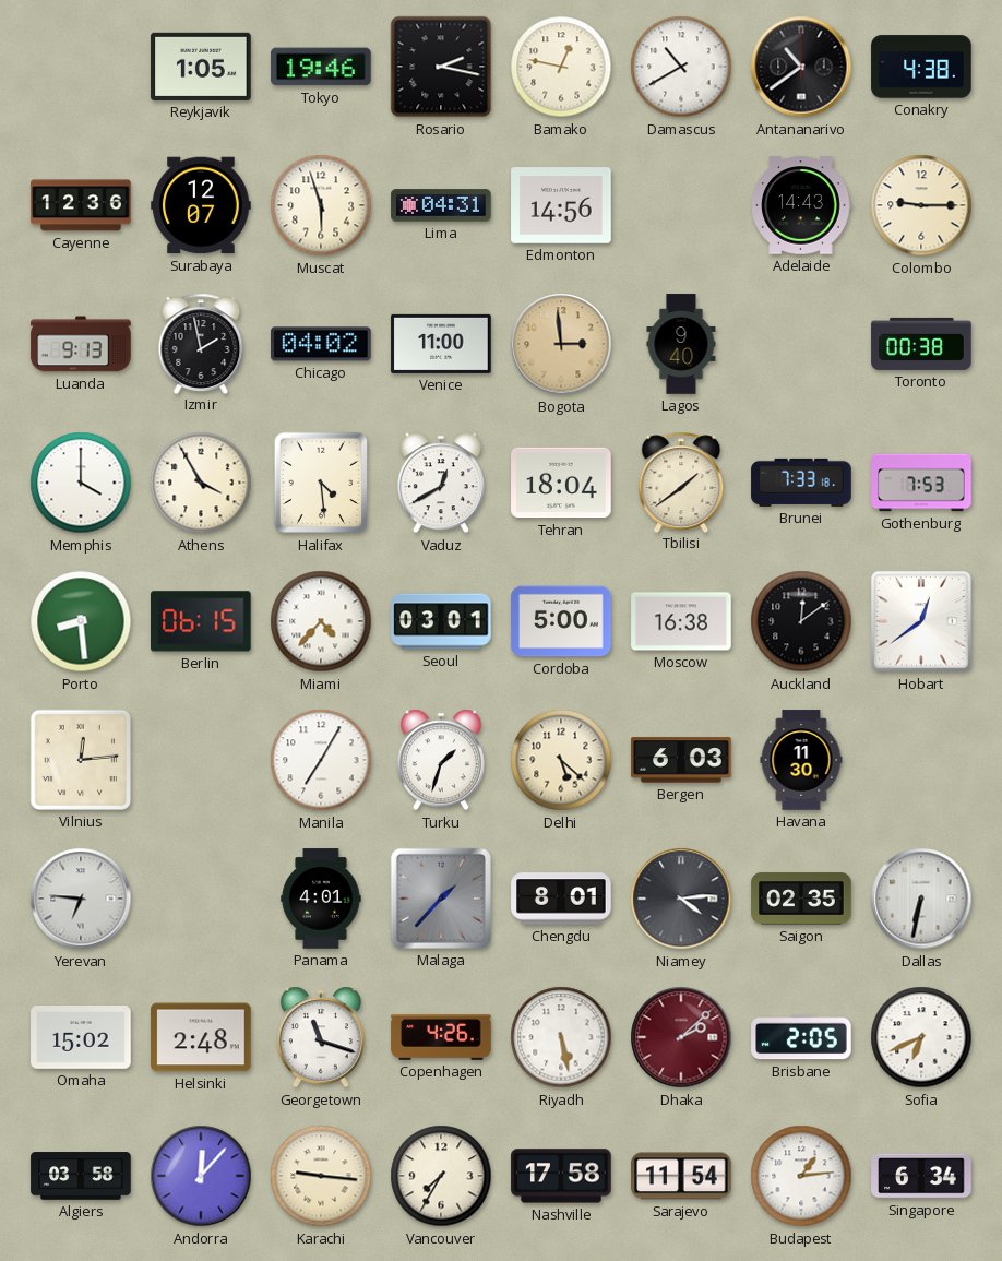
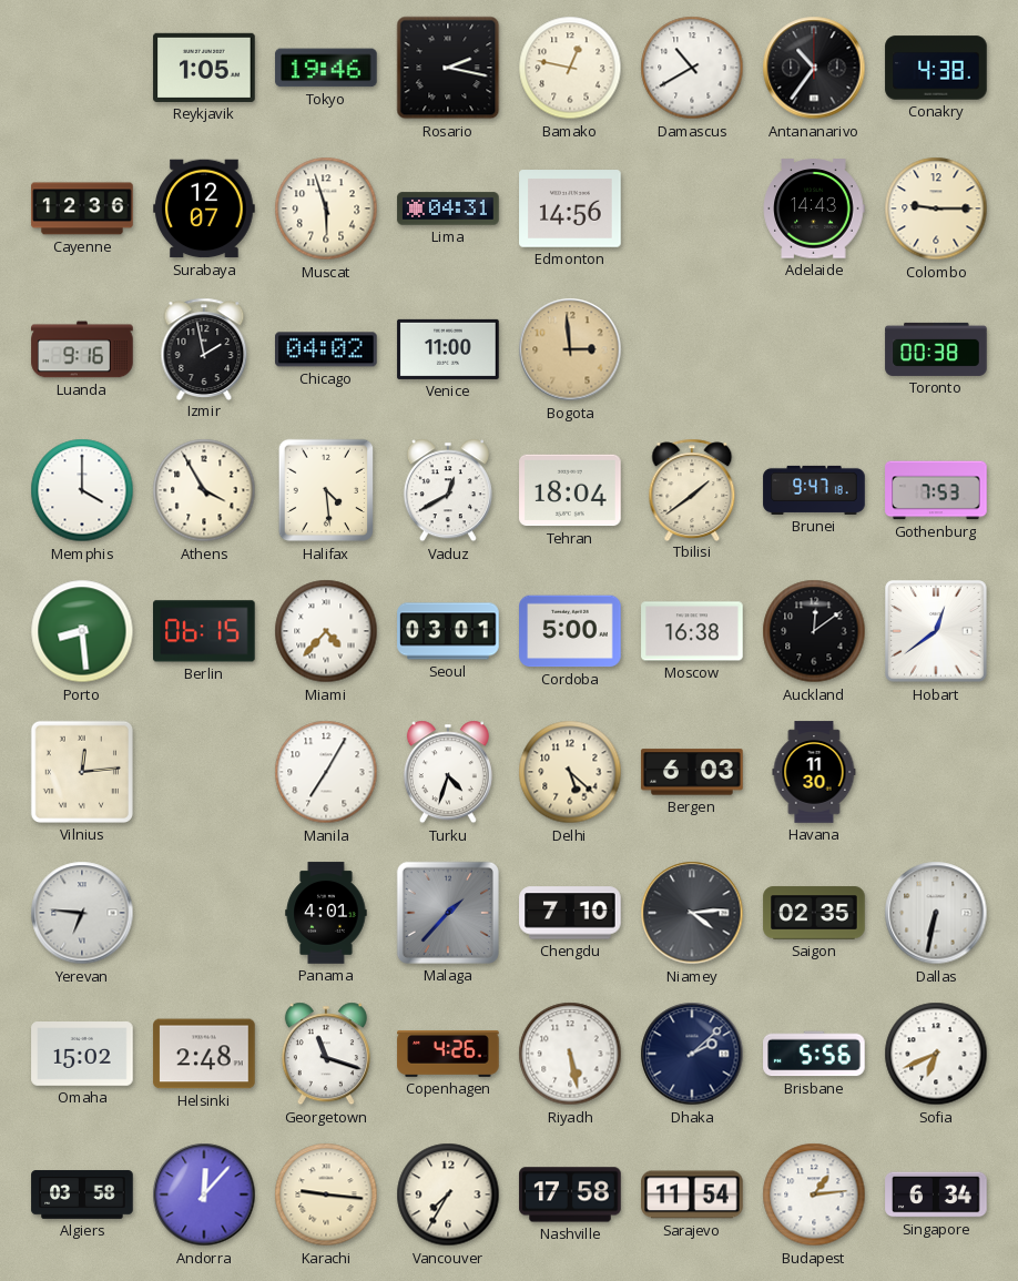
Antananarivo: 10:39 -> 10:36 (814, 68)
Luanda: 9:13 -> 9:16 (82, 349)
Lagos: 9:40 -> none (681, 344)
Brunei: 7:33 -> 9:47 (814, 490)
Turku: 1:33 -> 4:33 (448, 772)
Chengdu: 8:01 -> 7:10 (570, 913)
Dhaka dial: burgundy -> navy (692, 1054)
Brisbane: 2:05 -> 5:56 (814, 1054)
